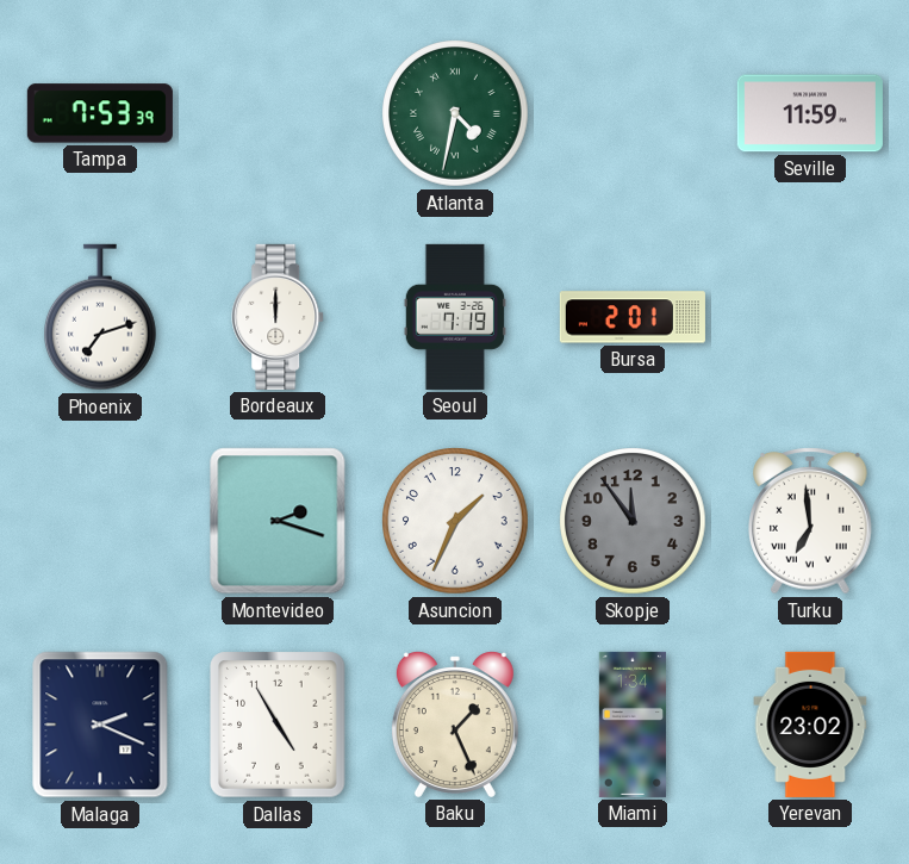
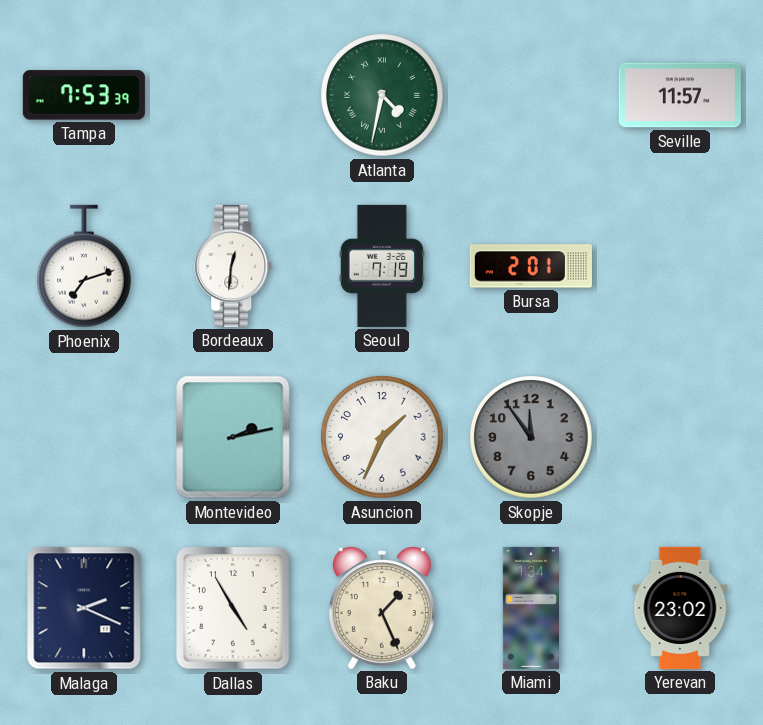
Seville: 11:59 -> 11:57 (680, 95)
Bordeaux: 12:00 -> 12:31 (234, 266)
Montevideo: 2:18 -> 2:13 (233, 437)
Turku: 6:59 -> none (810, 522)
